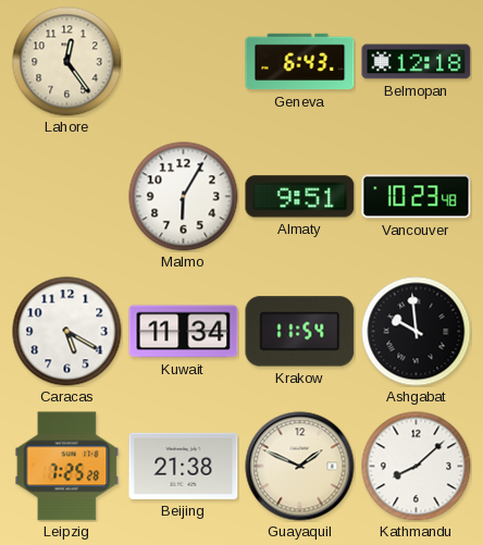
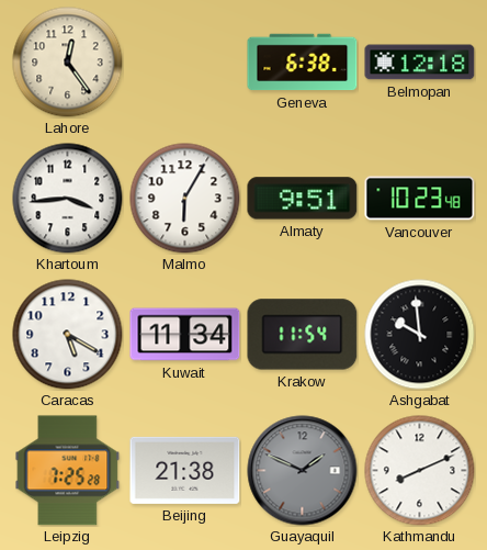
Geneva: 6:43 -> 6:38 (303, 63)
Khartoum: none -> 3:44 (68, 199)
Guayaquil dial: cream -> grey (303, 471)
Kathmandu: 8:08 -> 8:11 (420, 471)
